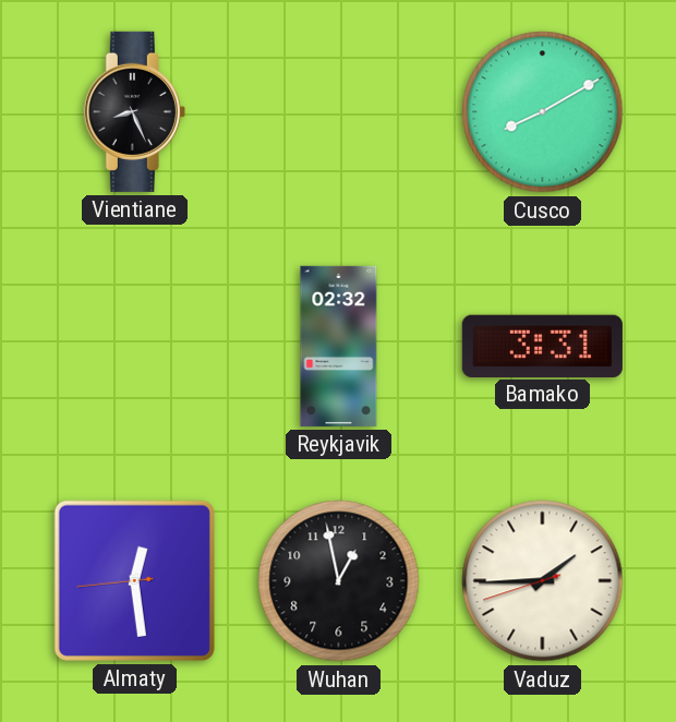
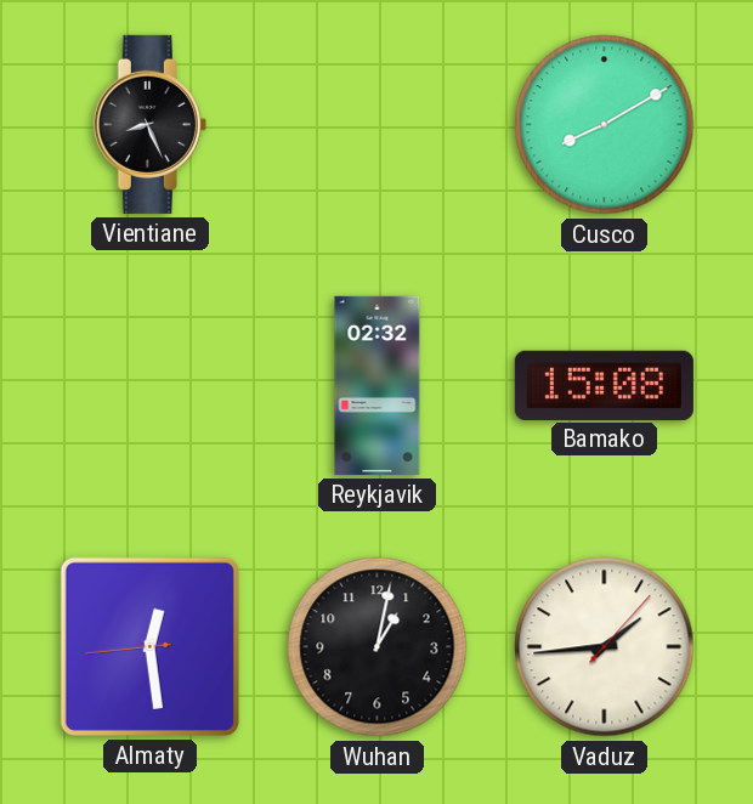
Bamako: 3:31 -> 15:08 (604, 385)
Wuhan: 12:58 -> 1:02 (378, 647)
Vaduz: 1:44:42 -> 1:44:07 (605, 647)
